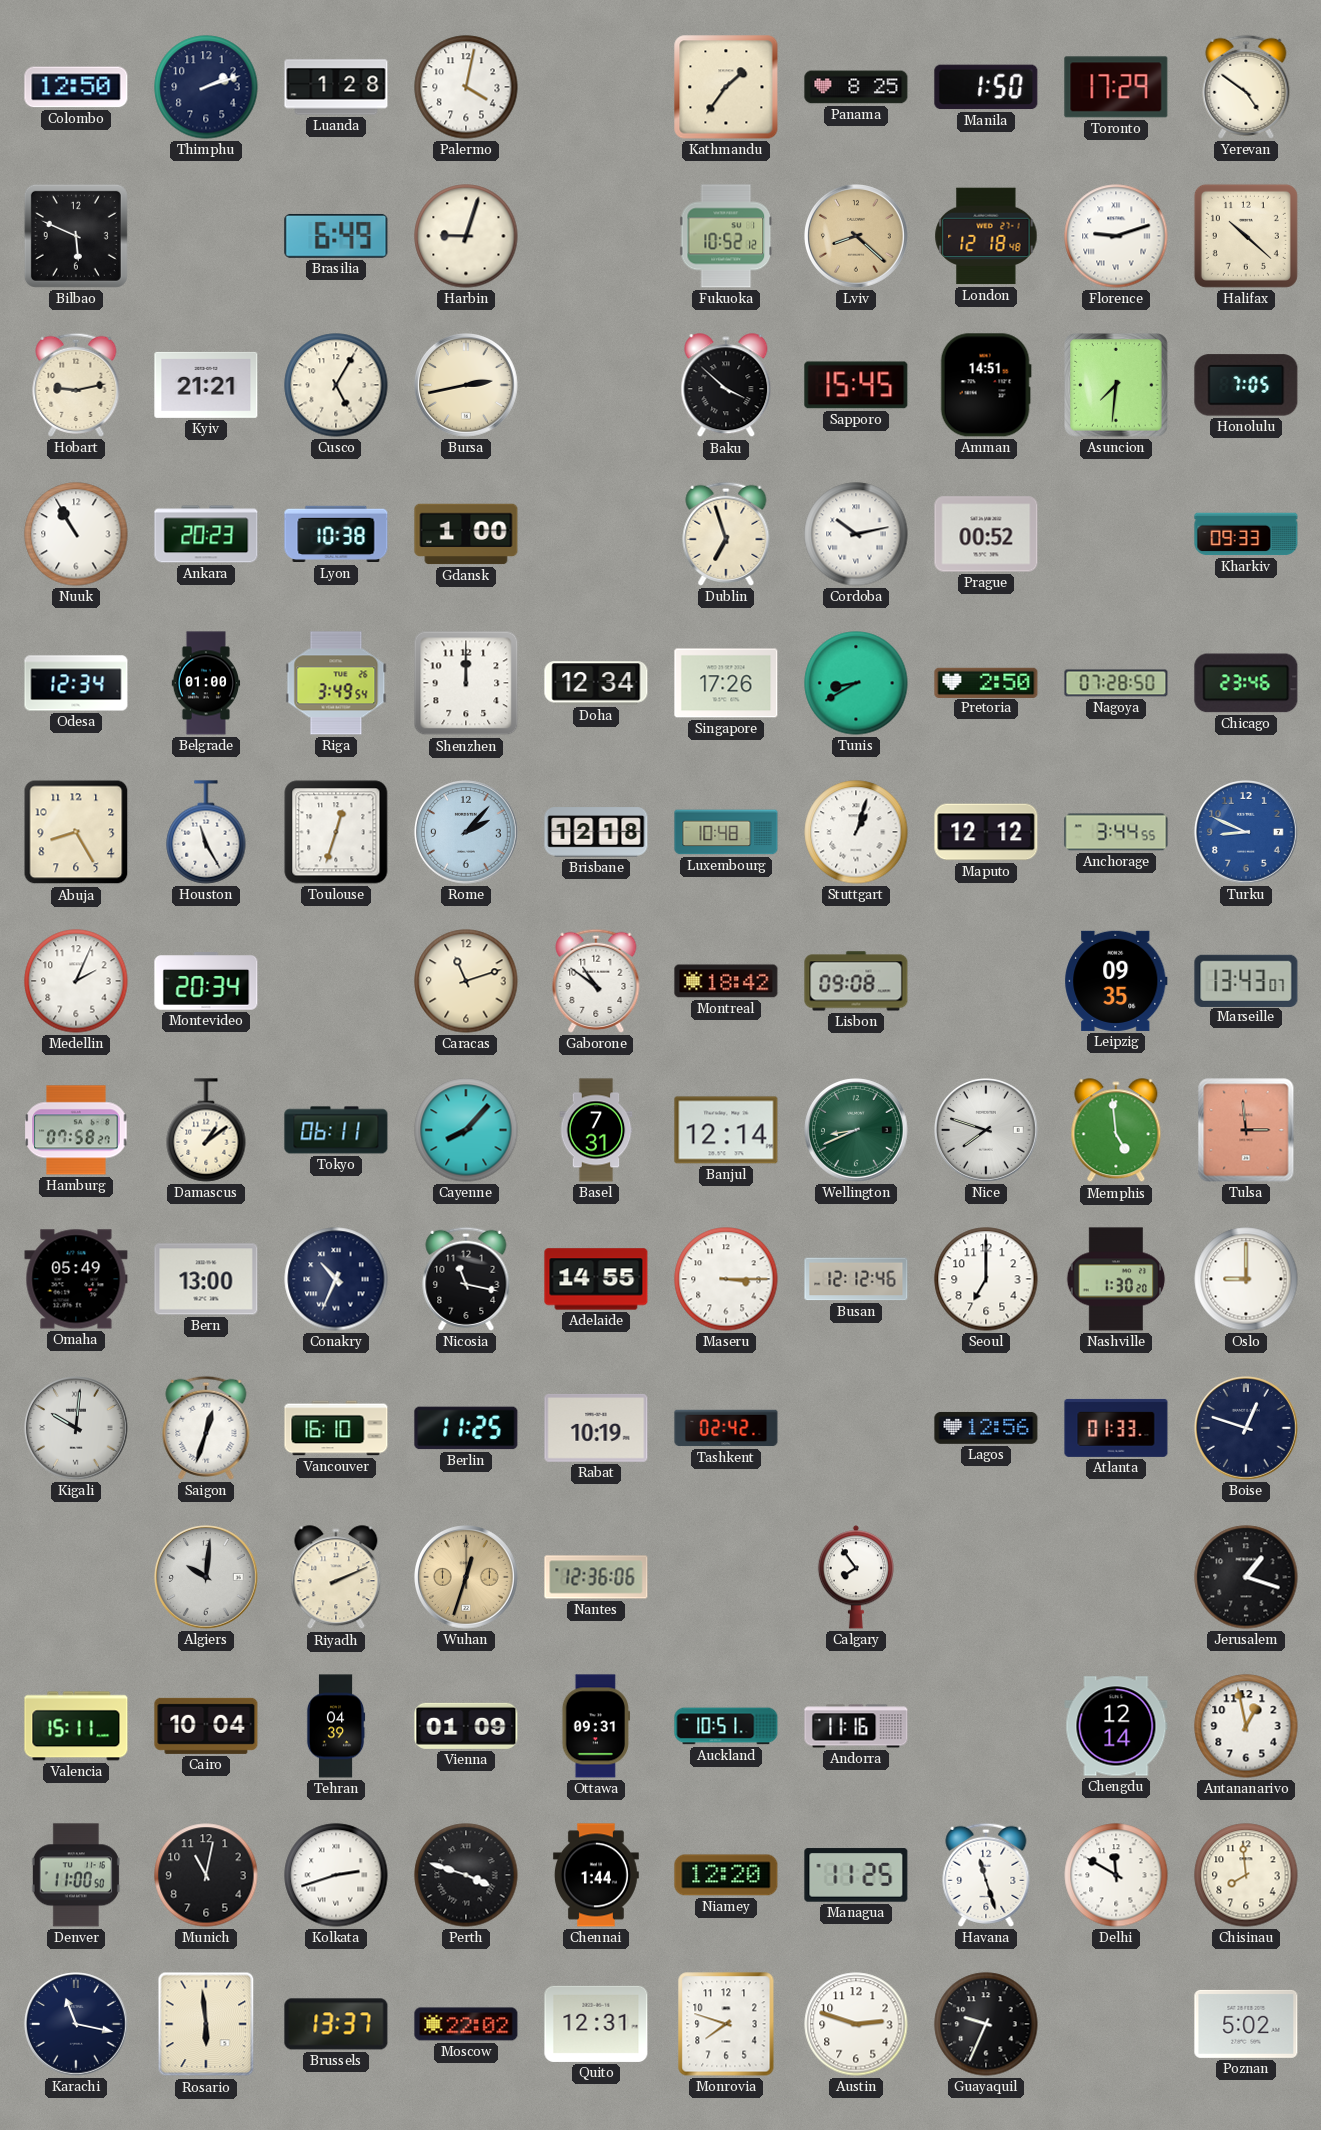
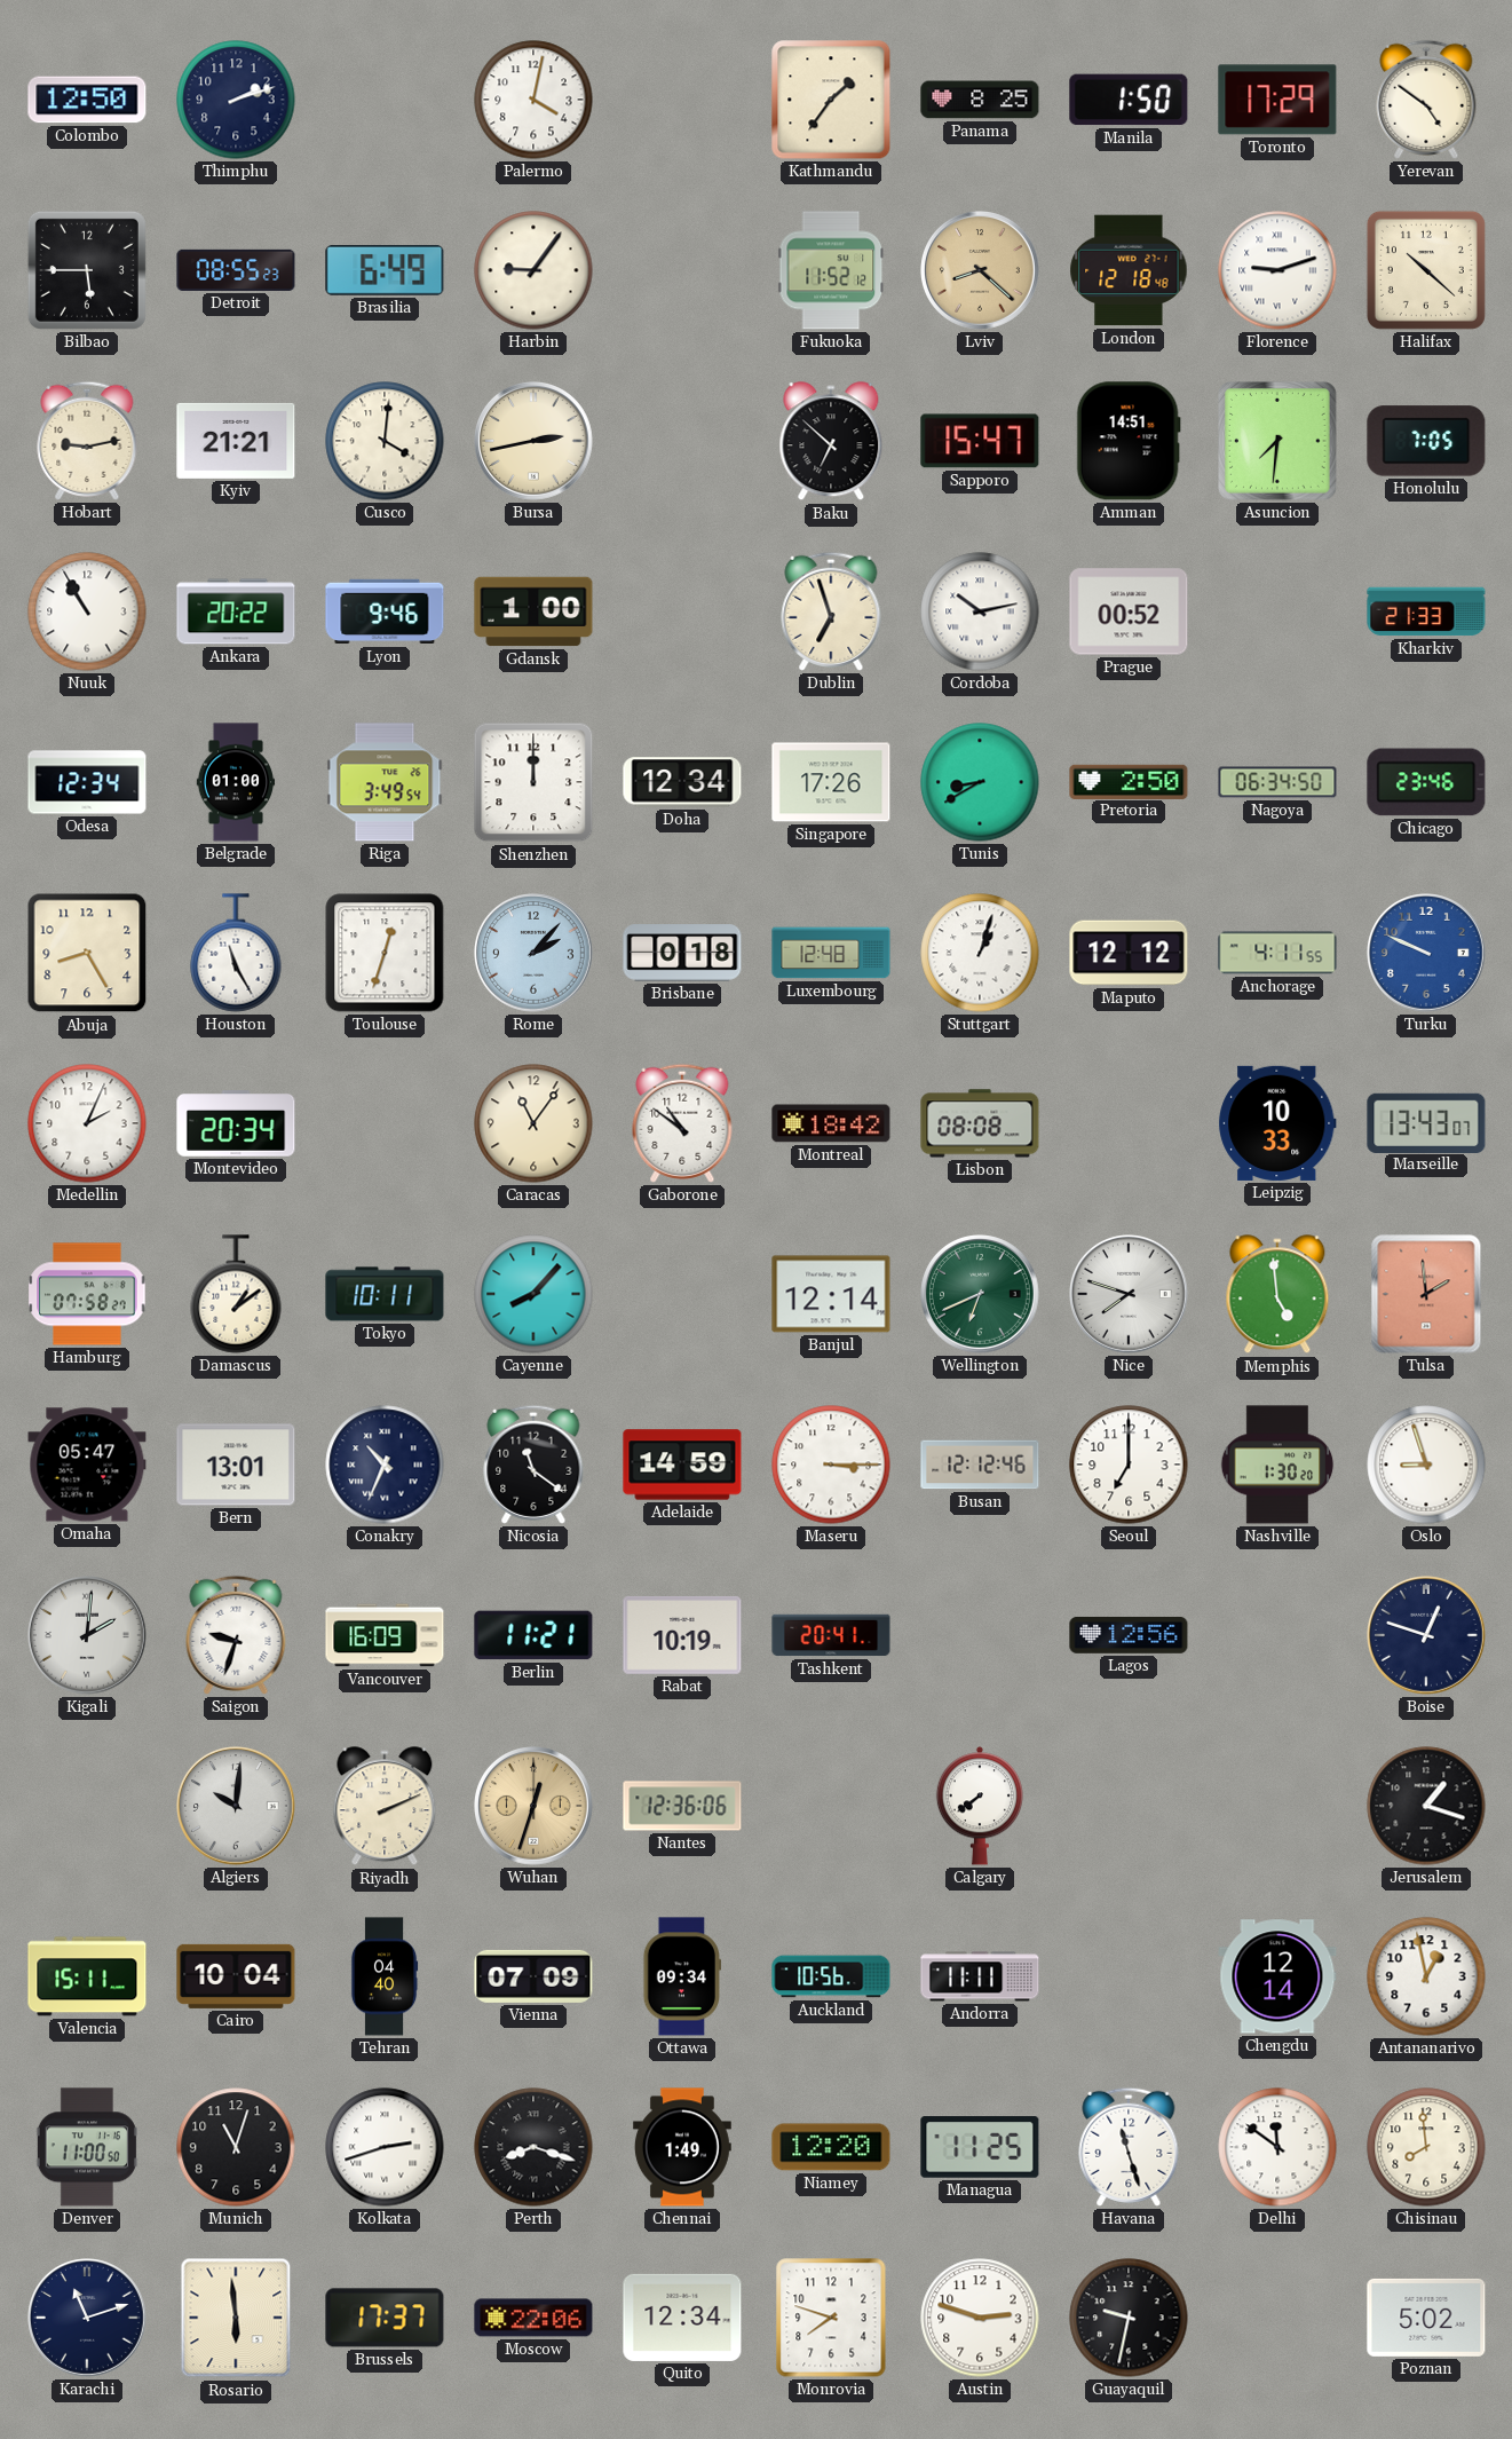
Luanda: 1:28 -> none (336, 87)
Bilbao: 5:49 -> 5:45 (87, 270)
Detroit: none -> 08:55 (236, 270)
Harbin: 9:03 -> 9:06 (533, 270)
Fukuoka: 10:52 -> 11:52 (831, 270)
Cusco: 5:05 -> 4:01 (385, 441)
Baku: 3:52 -> 6:52 (831, 442)
Sapporo: 15:45 -> 15:47 (980, 441)
Ankara: 20:23 -> 20:22 (236, 611)
Lyon: 10:38 -> 9:46 (385, 611)
Kharkiv: 09:33 -> 21:33 (1426, 611)
Nagoya: 07:28 -> 06:34 (1277, 782)
Brisbane: 12:18 -> 0:18 (682, 953)
Luxembourg: 10:48 -> 12:48 (831, 953)
Anchorage: 3:44 -> 4:11 (1277, 953)
Turku: 8:49 -> 9:49 (1427, 954)
Caracas: 11:12 -> 11:06 (533, 1123)
Lisbon: 09:08 -> 08:08 (980, 1123)
Leipzig: 09:35 -> 10:33 (1277, 1123)
Tokyo: 06:11 -> 10:11 (385, 1294)
Basel: 7:31 -> none (596, 1130)
Wellington: 8:41 -> 6:41 (981, 1295)
Tulsa: 2:59 -> 1:59 (1426, 1294)
Omaha: 05:49 -> 05:47 (87, 1465)
Bern: 13:00 -> 13:01 (236, 1465)
Nicosia: 11:17 -> 11:21 (533, 1465)
Adelaide: 14:55 -> 14:59 (682, 1465)
Oslo: 9:00 -> 8:57 (1426, 1465)
Kigali: 10:01 -> 2:01 (88, 1636)
Saigon: 12:33 -> 9:33 (236, 1635)
Vancouver: 16:10 -> 16:09 (385, 1635)
Berlin: 11:25 -> 11:21 (533, 1635)
Tashkent: 02:42 -> 20:41 (831, 1635)
Atlanta: 01:33 -> none (1116, 1428)
Calgary: 7:54 -> 7:39 (979, 1806)
Tehran: 04:39 -> 04:40 (385, 1976)
Vienna: 01:09 -> 07:09 (533, 1976)
Ottawa: 09:31 -> 09:34 (681, 1976)
Auckland: 10:51 -> 10:56 (831, 1976)
Andorra: 11:16 -> 11:11 (980, 1976)
Munich: 11:02 -> 11:03 (236, 2147)
Perth: 3:48 -> 8:18 (533, 2147)
Chennai: 1:44 -> 1:49 (682, 2147)
Delhi: 11:50 -> 11:51 (1277, 2147)
Karachi: 11:17 -> 11:12 (88, 2319)
Brussels: 13:37 -> 17:37 (385, 2318)
Moscow: 22:02 -> 22:06 (533, 2318)
Quito: 12:31 -> 12:34 (682, 2318)
Guayaquil: 9:34 -> 9:32 (1129, 2318)
